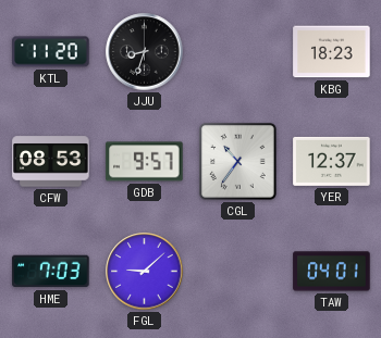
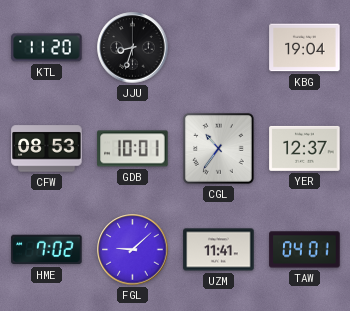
KBG: 18:23 -> 19:04 (305, 48)
GDB: 9:57 -> 10:01 (133, 149)
HME: 7:03 -> 7:02 (47, 250)
UZM: none -> 11:41 (219, 250)
